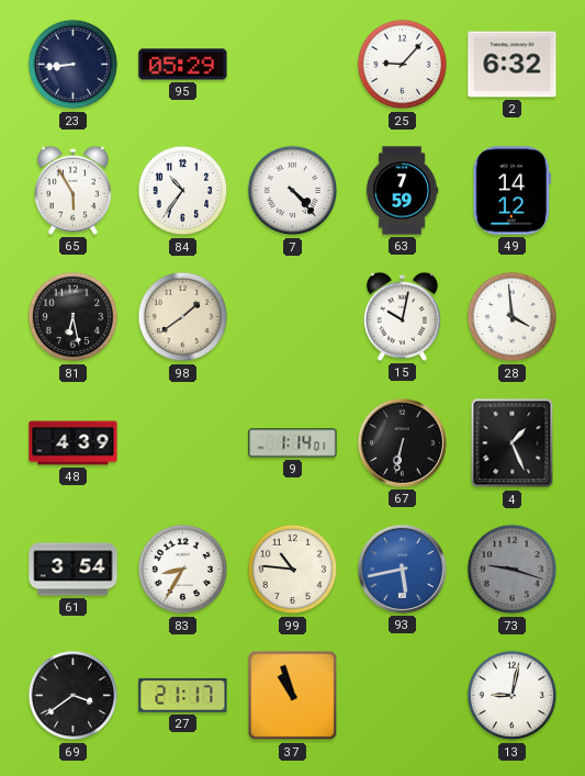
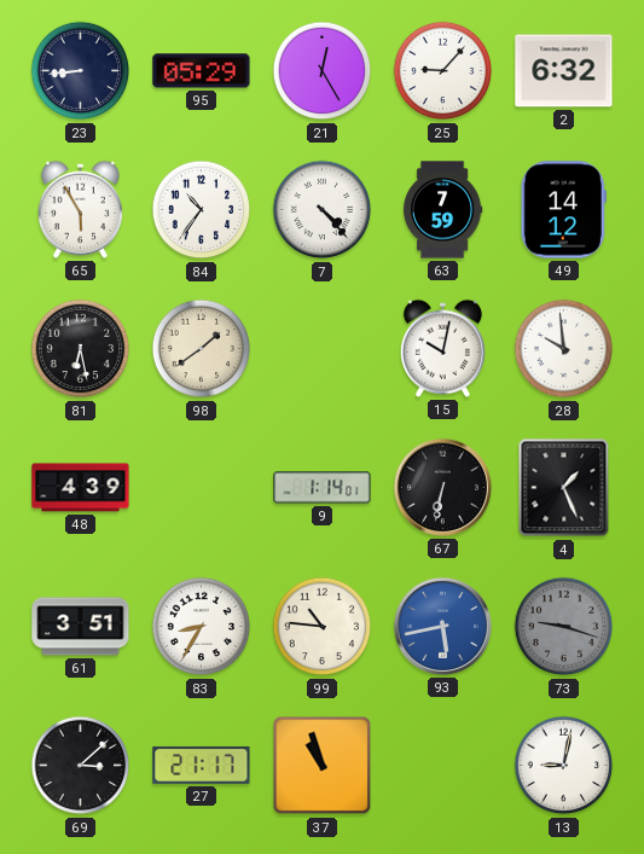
21: none -> 12:25 (323, 71)
28: 3:59 -> 9:59 (564, 349)
61: 3:54 -> 3:51 (81, 627)
69: 3:39 -> 3:08 (81, 766)
